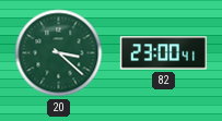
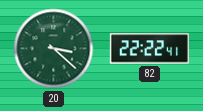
82: 23:00 -> 22:22 (149, 49)
